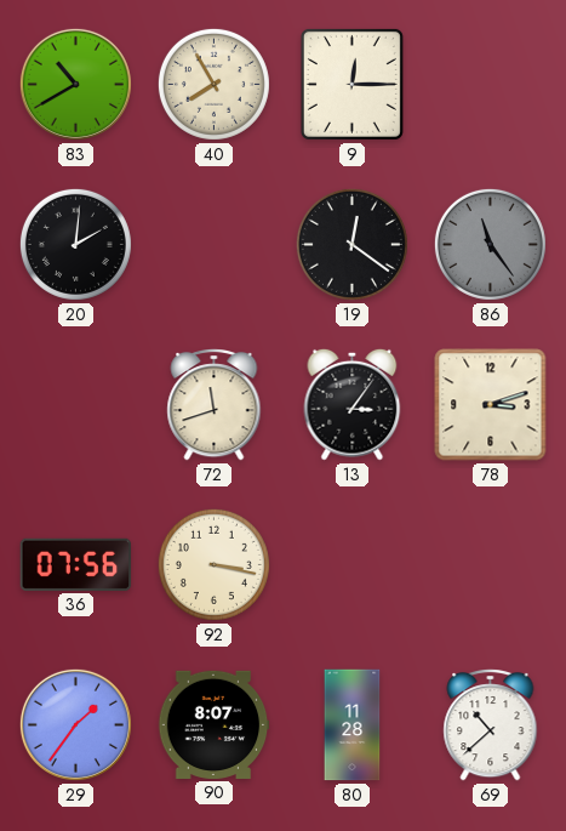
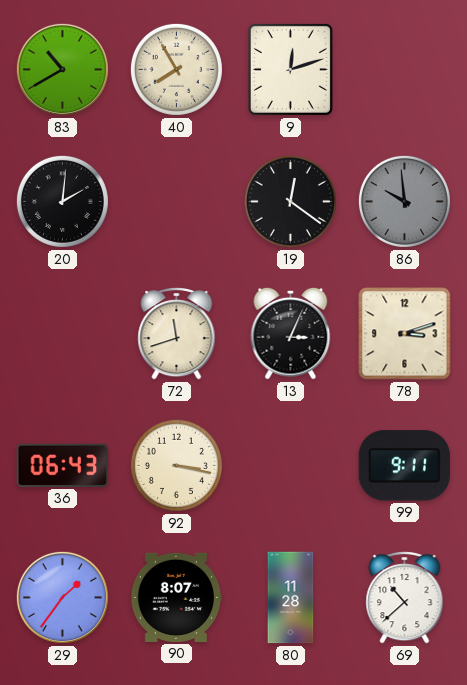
9: 12:15 -> 12:12 (290, 69)
86: 11:24 -> 9:59 (404, 201)
13: 3:06 -> 3:04 (291, 333)
36: 07:56 -> 06:43 (63, 465)
99: none -> 9:11 (404, 466)
